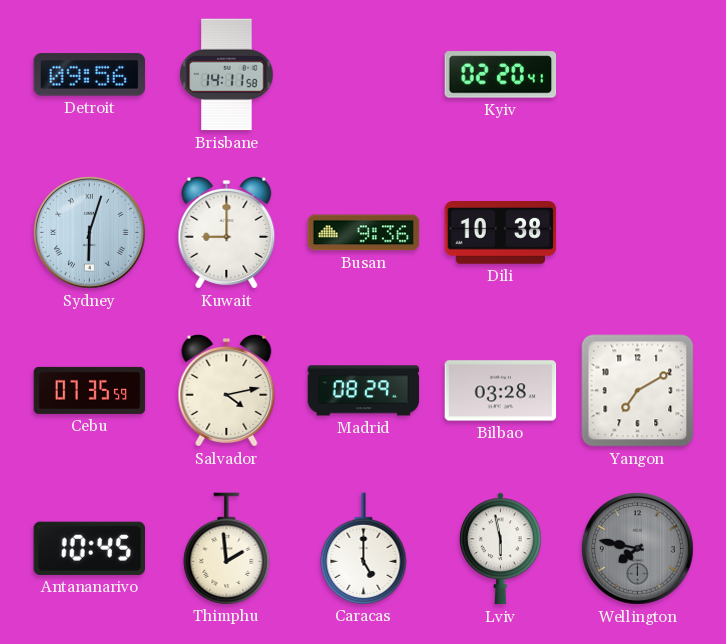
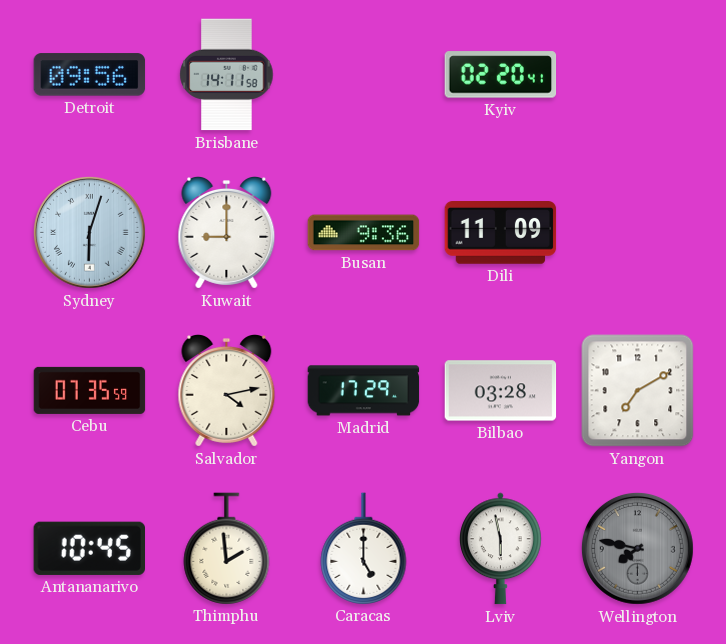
Dili: 10:38 -> 11:09 (501, 233)
Madrid: 08:29 -> 17:29 (364, 391)
